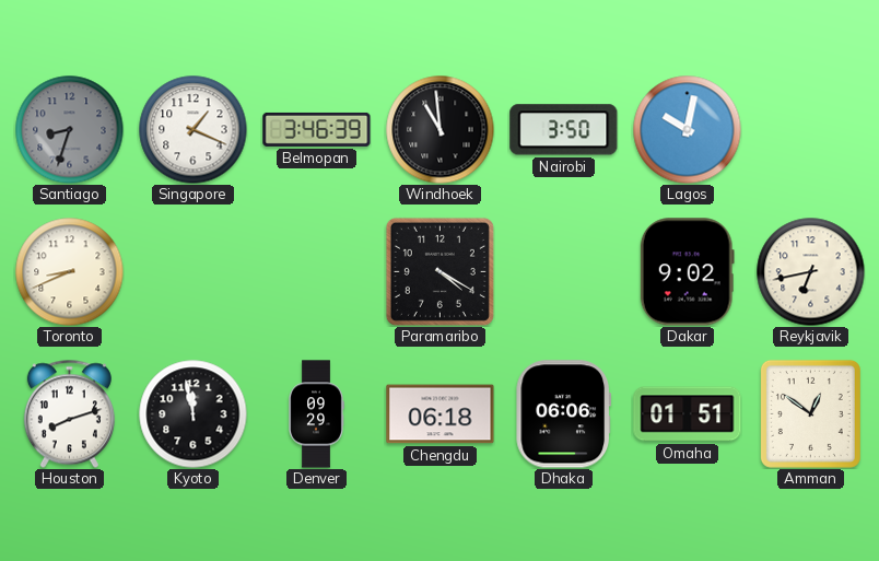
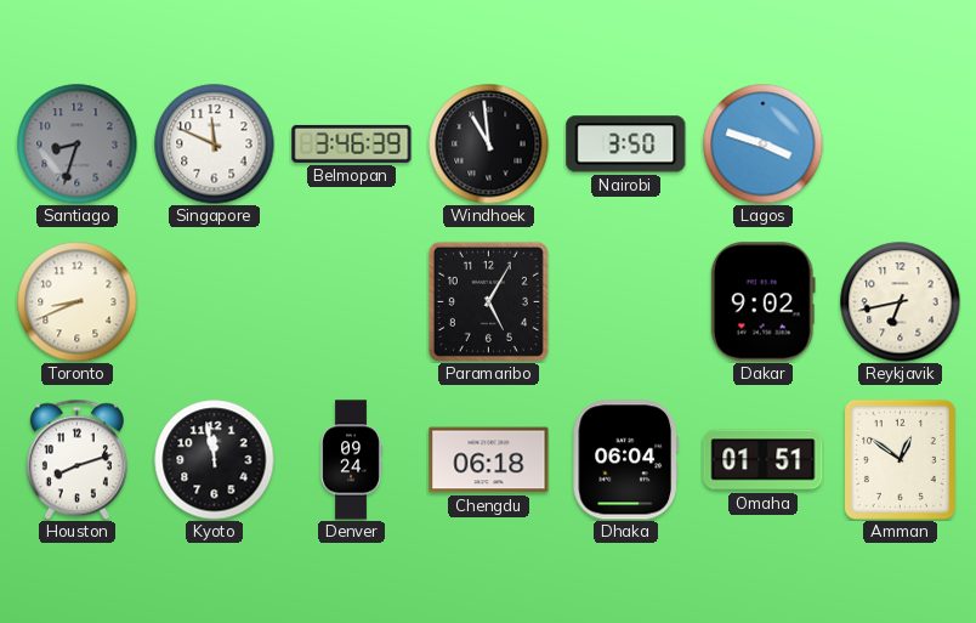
Singapore: 1:19 -> 11:49 (215, 145)
Lagos: 10:02 -> 3:48 (764, 145)
Paramaribo: 4:20 -> 5:05 (488, 301)
Denver: 09:29 -> 09:24 (351, 460)
Dhaka: 06:06 -> 06:04 (625, 460)
